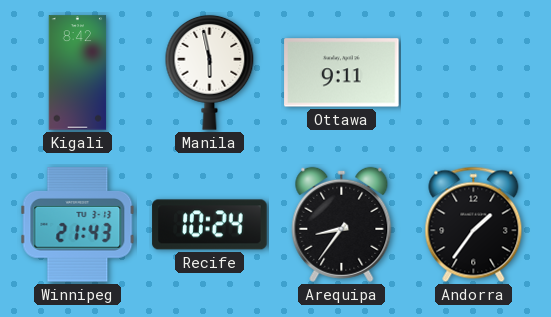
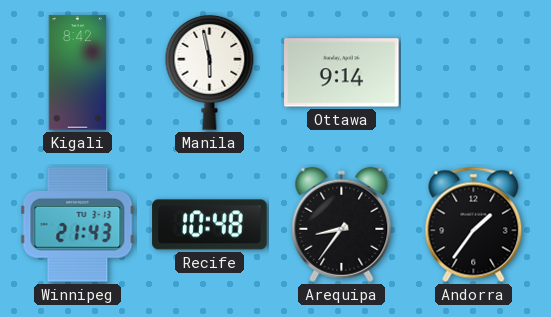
Ottawa: 9:11 -> 9:14 (342, 73)
Recife: 10:24 -> 10:48 (210, 225)
